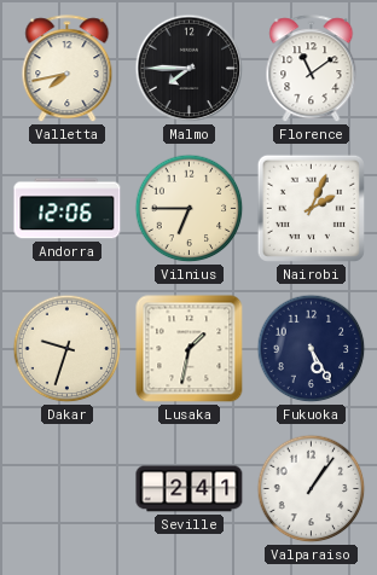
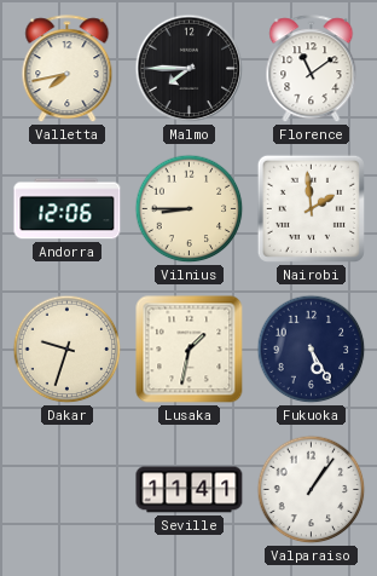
Vilnius: 6:45 -> 8:45 (190, 209)
Nairobi: 2:04 -> 1:59 (311, 208)
Seville: 2:41 -> 11:41 (190, 490)
